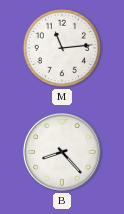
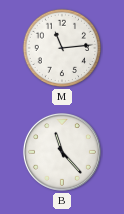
B: 8:23 -> 11:23 (62, 152)
